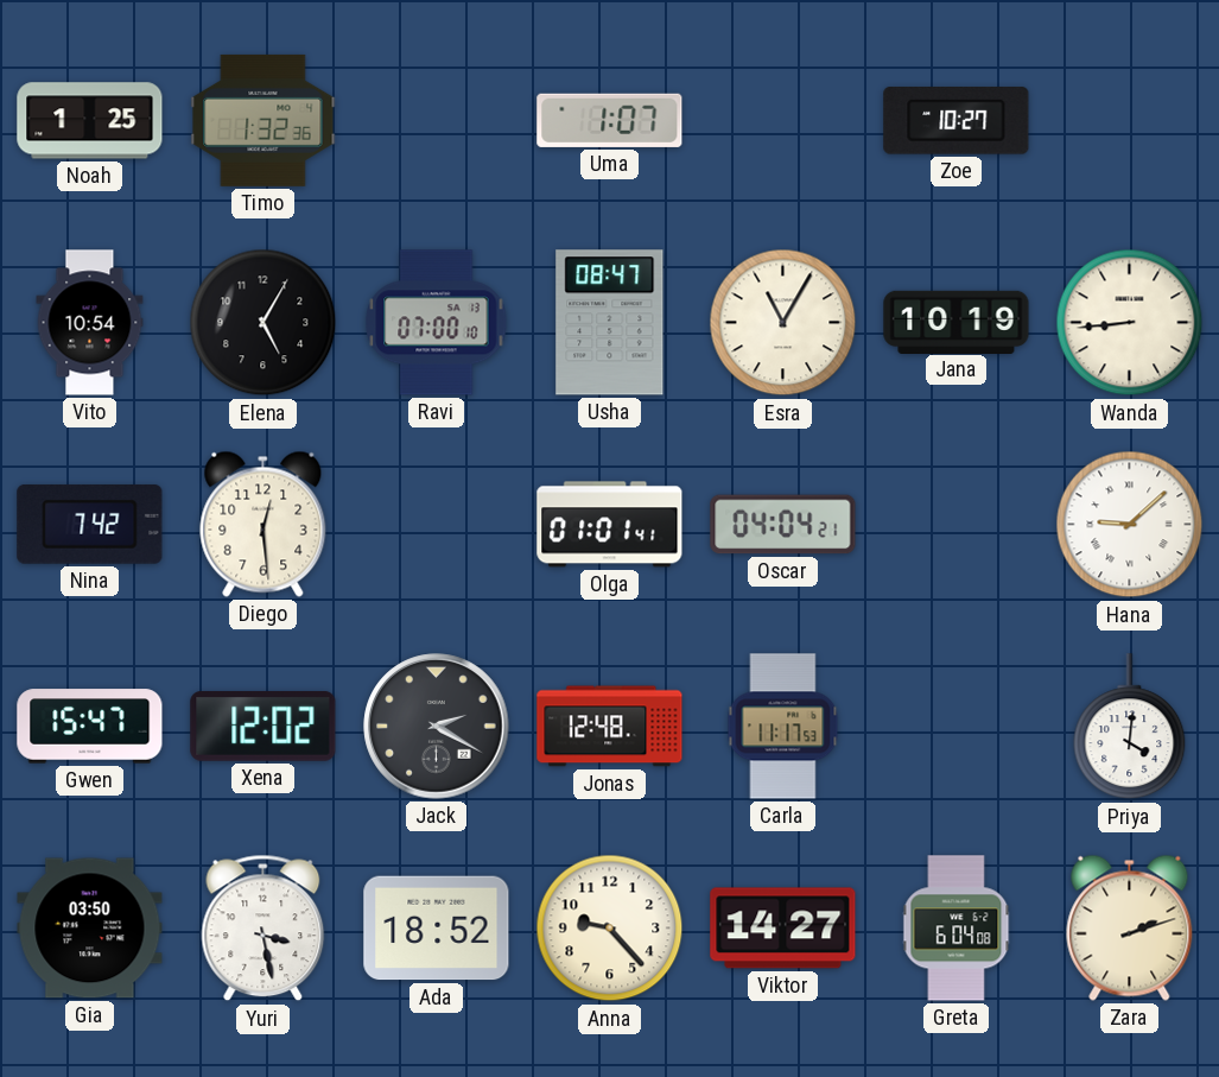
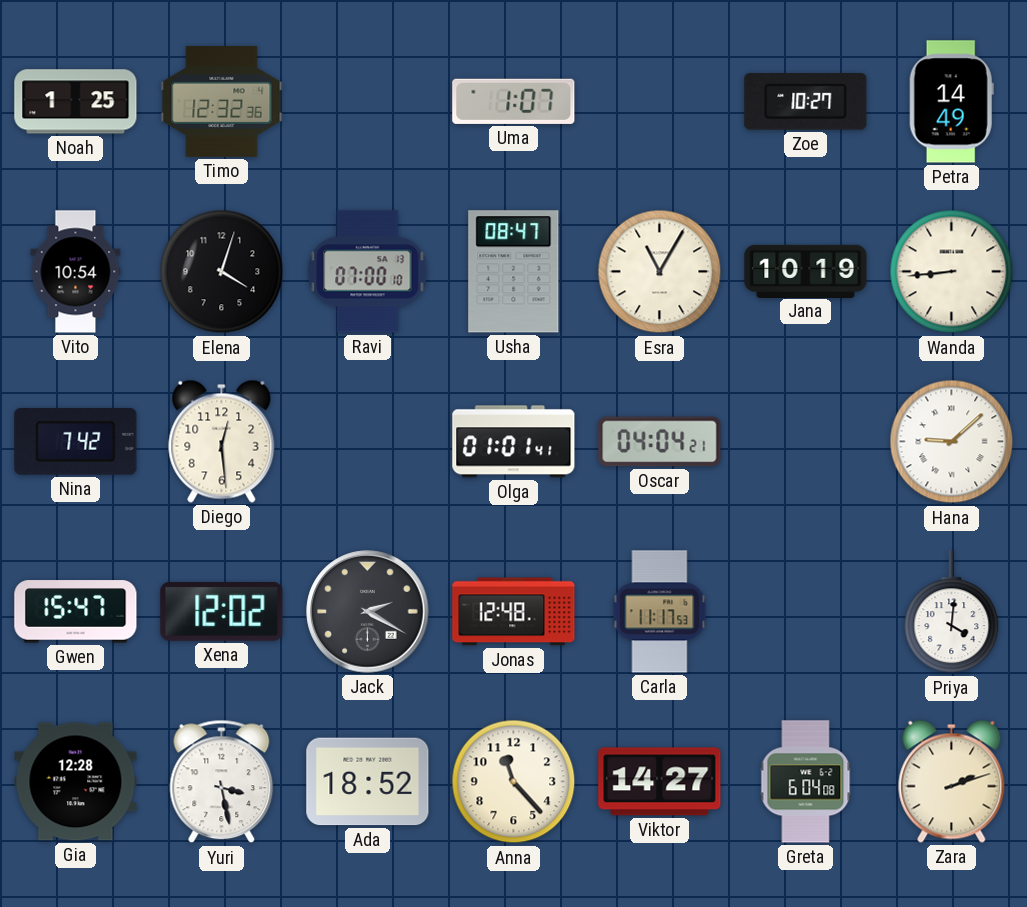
Timo: 1:32 -> 12:32 (222, 101)
Petra: none -> 14:49 (951, 102)
Elena: 5:05 -> 4:03 (222, 272)
Gia: 03:50 -> 12:28 (76, 782)
Anna: 9:23 -> 11:23 (514, 782)
